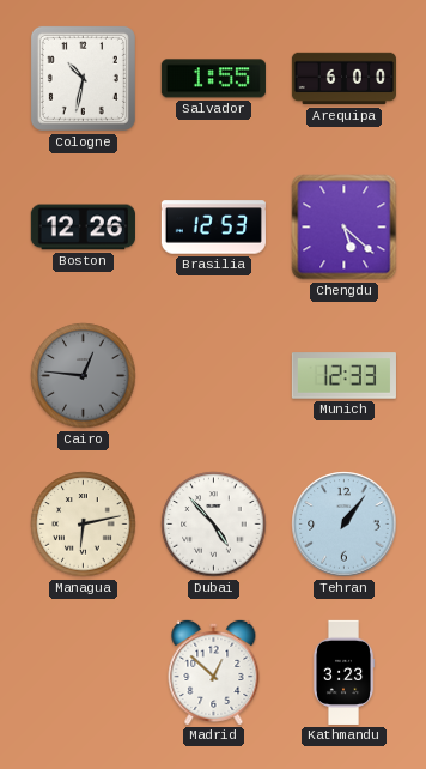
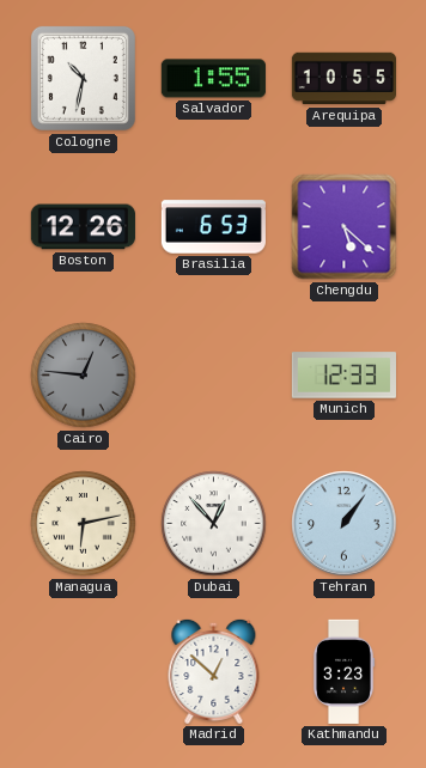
Arequipa: 6:00 -> 10:55 (343, 79)
Brasilia: 12:53 -> 6:53 (213, 227)
Dubai: 4:53 -> 12:53 (214, 524)
